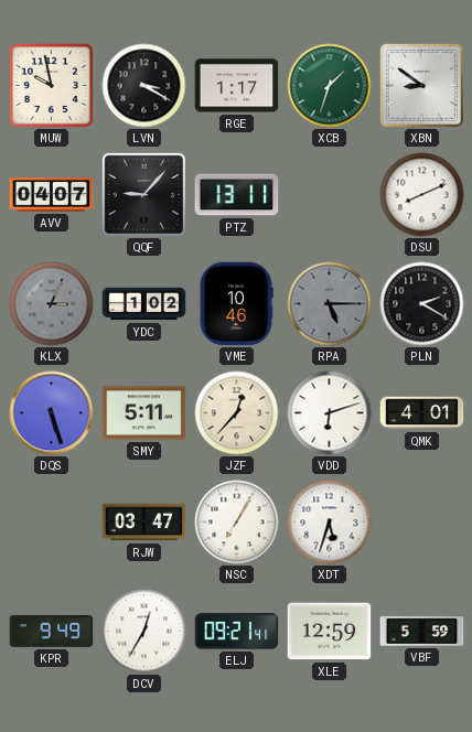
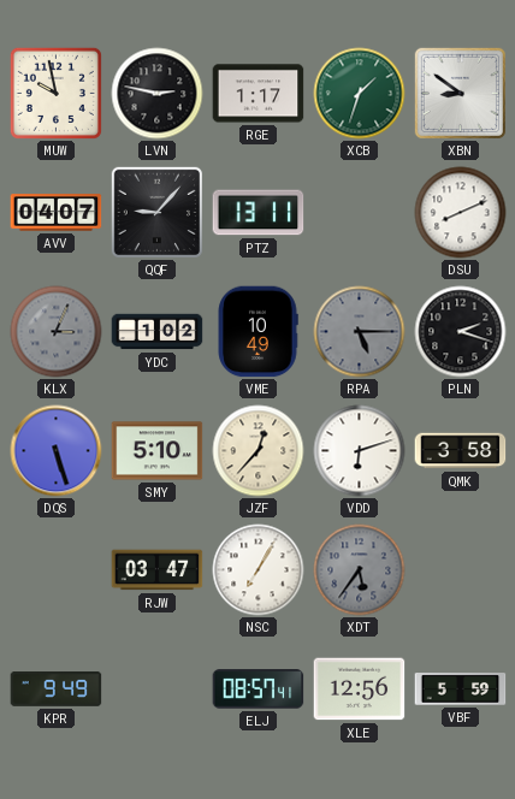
LVN: 3:20 -> 2:47 (158, 94)
VME: 10:46 -> 10:49 (257, 332)
PLN: 2:20 -> 2:18 (461, 332)
SMY: 5:11 -> 5:10 (158, 451)
QMK: 4:01 -> 3:58 (461, 451)
XDT: 5:33 -> 5:36 (360, 570)
XDT dial: white -> grey (360, 570)
DCV: 12:35 -> none (144, 632)
ELJ: 09:21 -> 08:57 (259, 689)
XLE: 12:59 -> 12:56 (360, 689)
